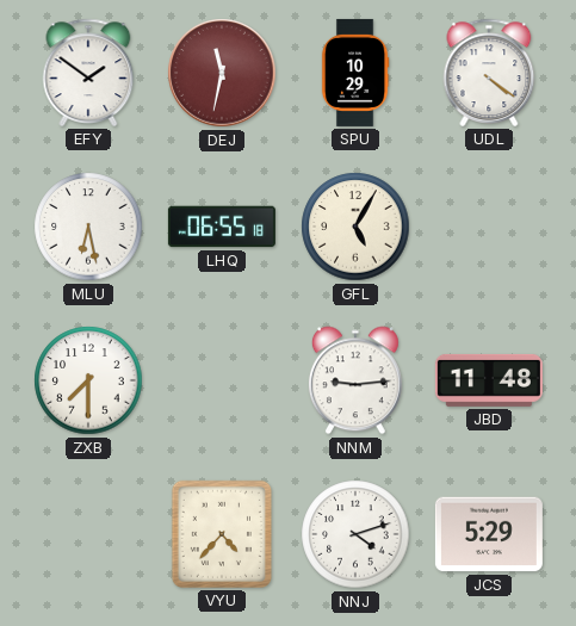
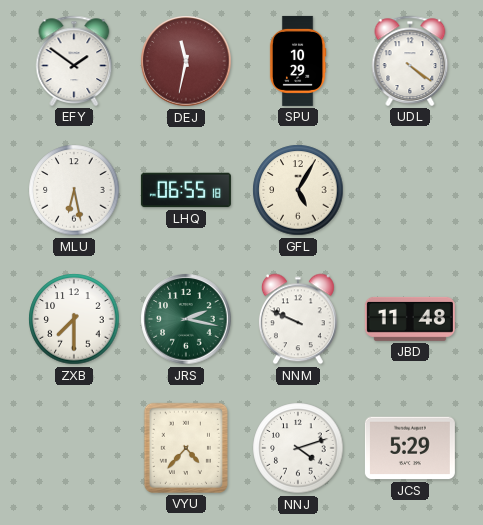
JRS: none -> 2:17 (186, 319)
NNM: 9:14 -> 9:49 (298, 319)
